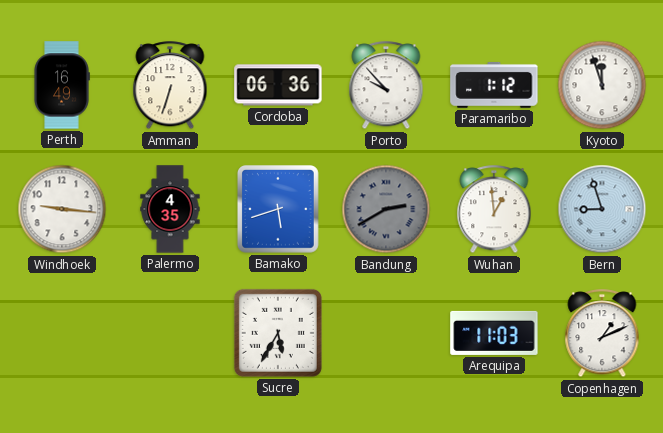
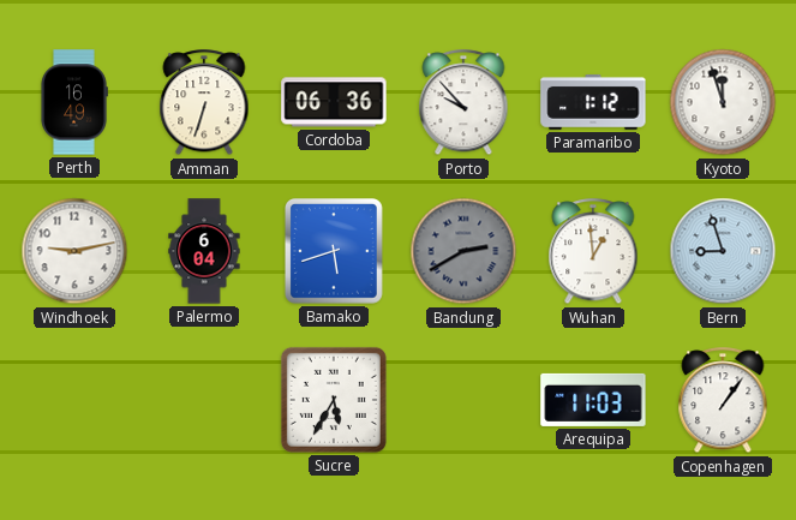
Windhoek: 9:16 -> 9:13 (74, 251)
Palermo: 4:35 -> 6:04 (204, 251)
Copenhagen: 1:11 -> 1:06 (723, 401)
